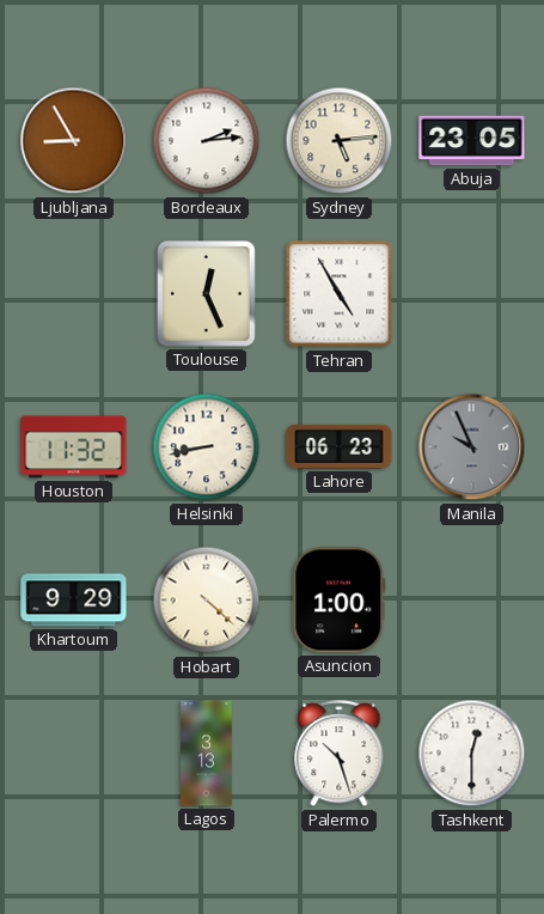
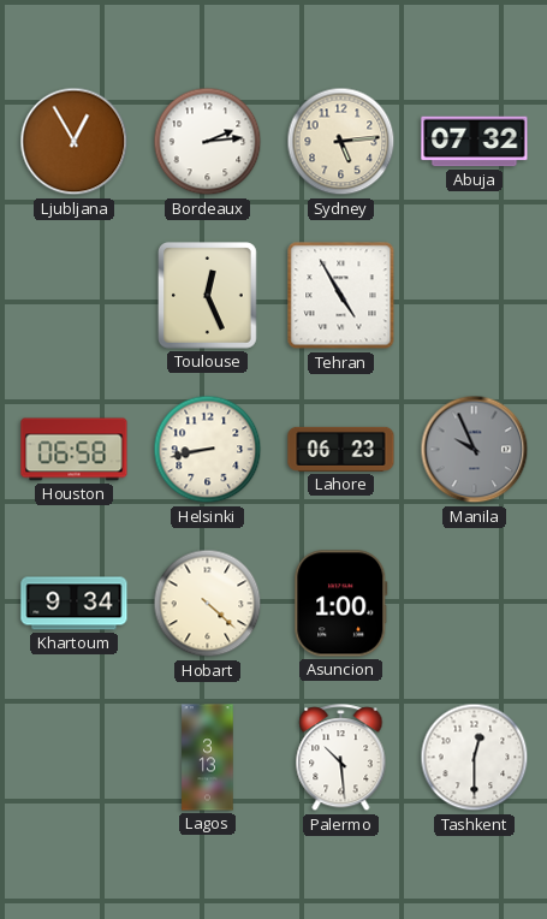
Ljubljana: 8:55 -> 12:55 (75, 142)
Abuja: 23:05 -> 07:32 (475, 142)
Houston: 11:32 -> 06:58 (75, 450)
Khartoum: 9:29 -> 9:34 (75, 604)
Palermo: 10:27 -> 10:29 (341, 758)
